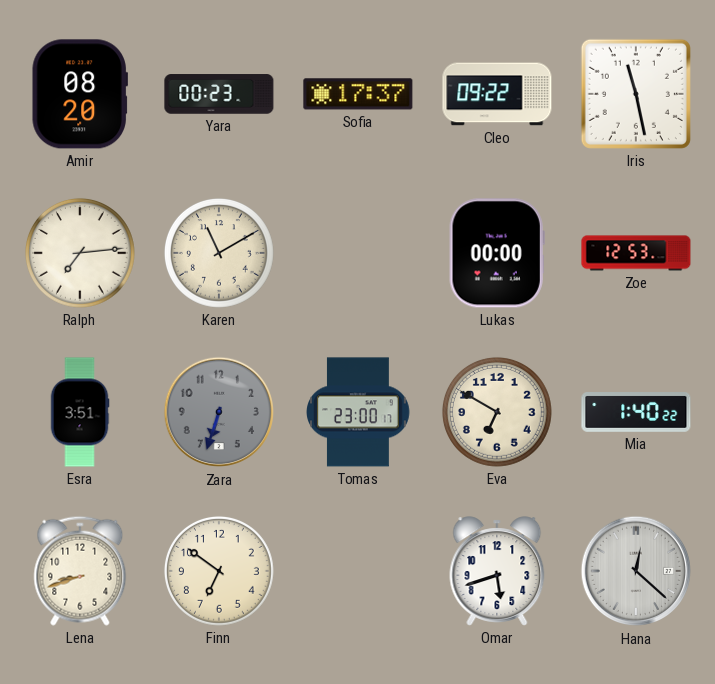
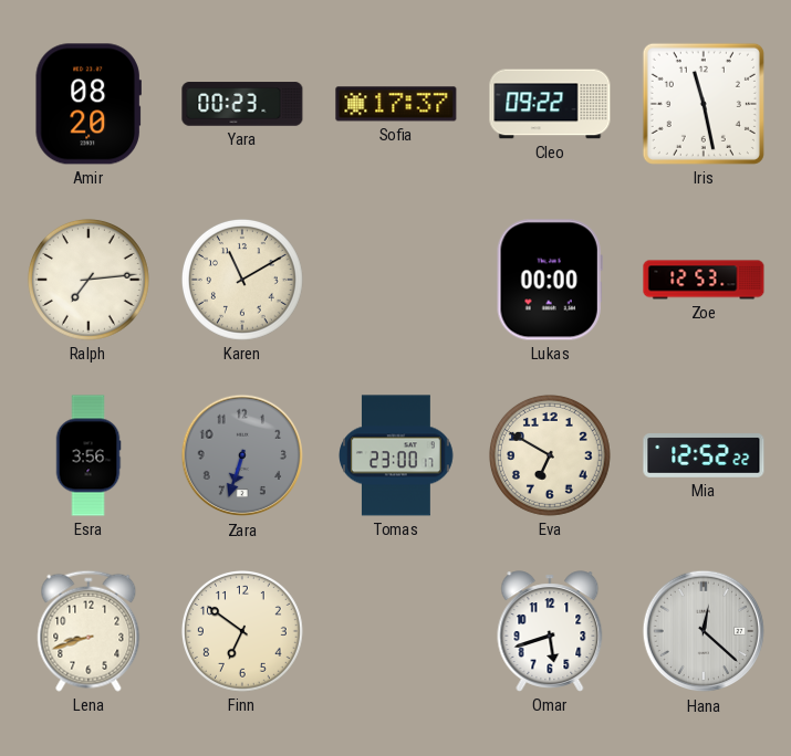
Esra: 3:51 -> 3:56 (89, 455)
Mia: 1:40 -> 12:52 (704, 456)
